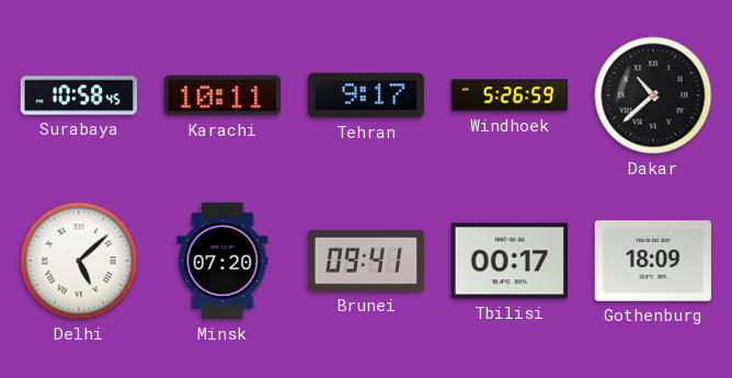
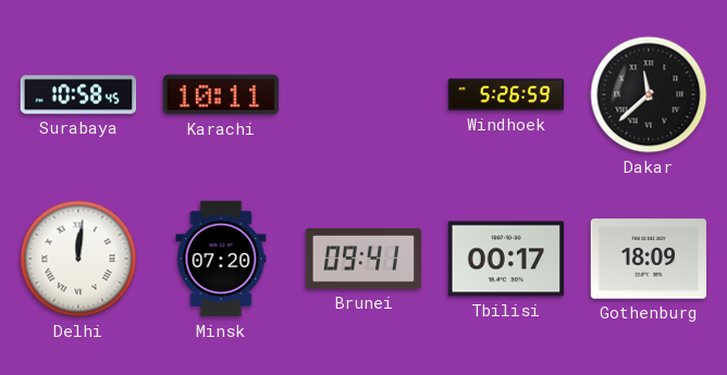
Tehran: 9:17 -> none (365, 95)
Dakar: 10:38 -> 11:38 (649, 95)
Delhi: 5:08 -> 12:01 (78, 259)
